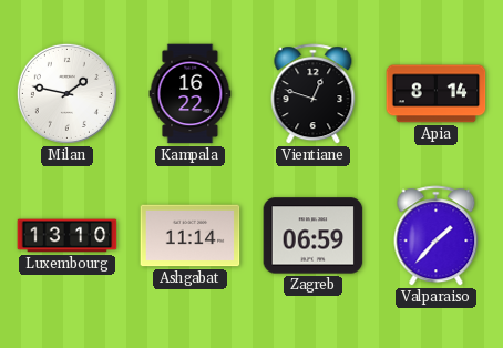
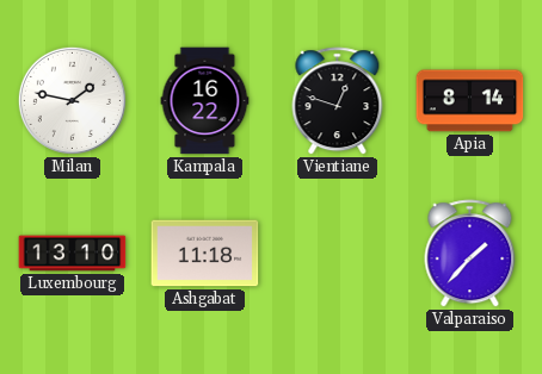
Ashgabat: 11:14 -> 11:18 (205, 254)
Zagreb: 06:59 -> none (314, 236)
